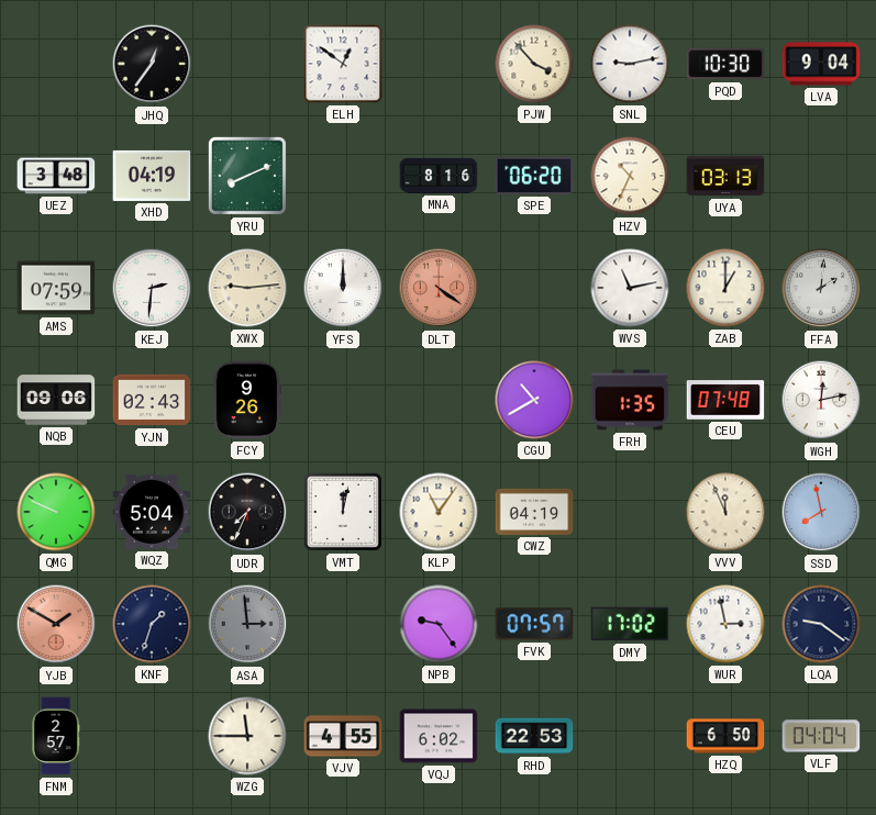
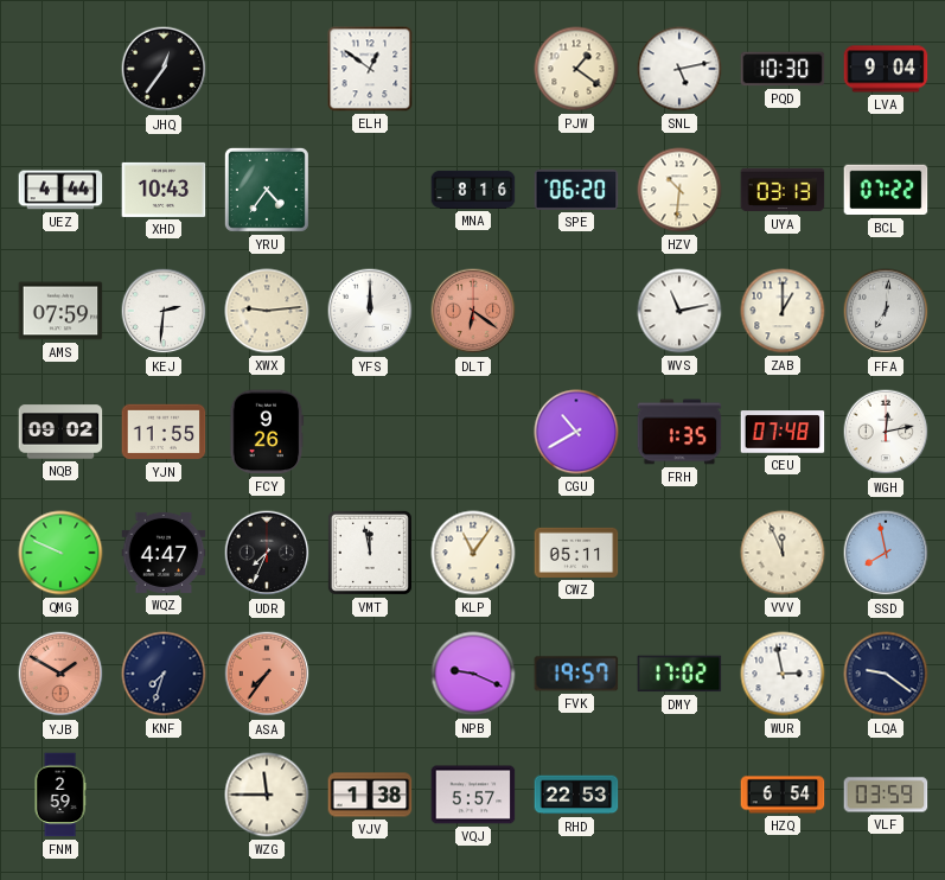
PJW: 3:53 -> 1:21 (576, 69)
SNL: 9:13 -> 5:13 (679, 69)
UEZ: 3:48 -> 4:44 (60, 190)
XHD: 04:19 -> 10:43 (164, 190)
YRU: 8:11 -> 4:36 (267, 190)
HZV: 10:34 -> 10:31 (679, 190)
BCL: none -> 07:22 (886, 190)
DLT: 4:21 -> 6:21 (473, 311)
FFA: 2:01 -> 7:01 (886, 311)
NQB: 09:06 -> 09:02 (60, 432)
YJN: 02:43 -> 11:55 (164, 432)
WQZ: 5:04 -> 4:47 (164, 553)
VMT: 12:02 -> 11:58 (370, 553)
CWZ: 04:19 -> 05:11 (576, 553)
KNF: 1:33 -> 7:33 (164, 674)
ASA: 2:59 -> 7:36 (267, 674)
ASA dial: grey -> salmon (267, 674)
NPB: 9:24 -> 9:19 (473, 674)
FVK: 07:57 -> 19:57 (576, 674)
FNM: 2:57 -> 2:59 (60, 795)
VJV: 4:55 -> 1:38 (370, 795)
VQJ: 6:02 -> 5:57 (473, 795)
HZQ: 6:50 -> 6:54 (783, 795)
VLF: 04:04 -> 03:59 (886, 795)
